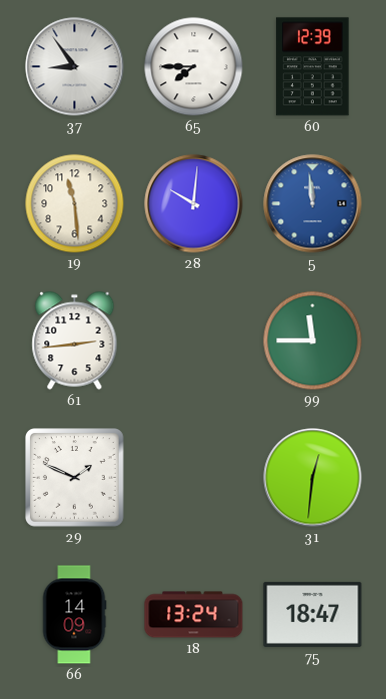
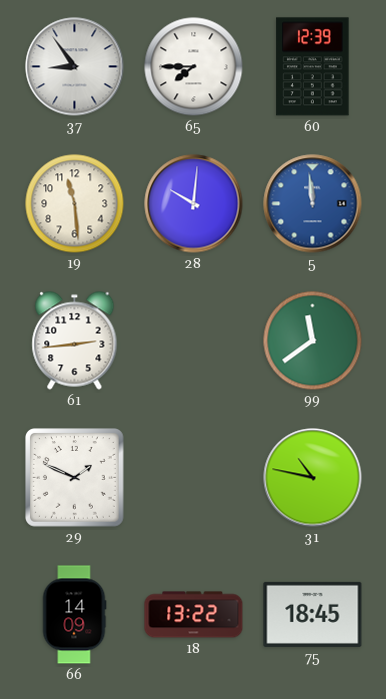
99: 11:45 -> 11:39 (313, 341)
31: 12:31 -> 10:47 (313, 478)
18: 13:24 -> 13:22 (194, 615)
75: 18:47 -> 18:45 (313, 614)
